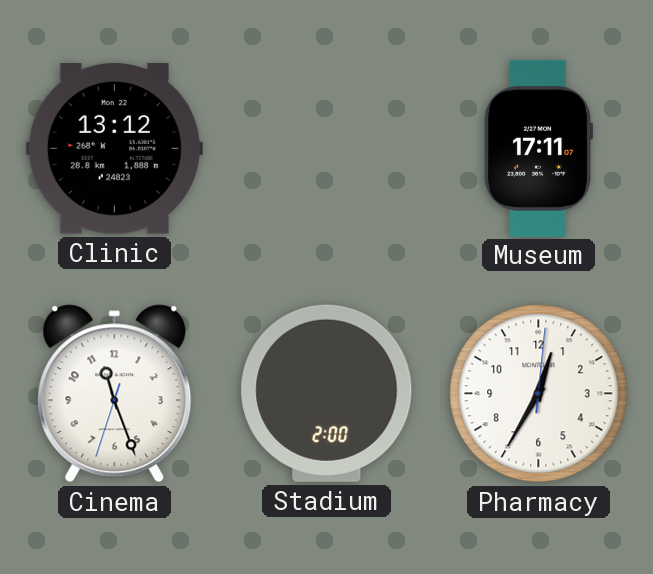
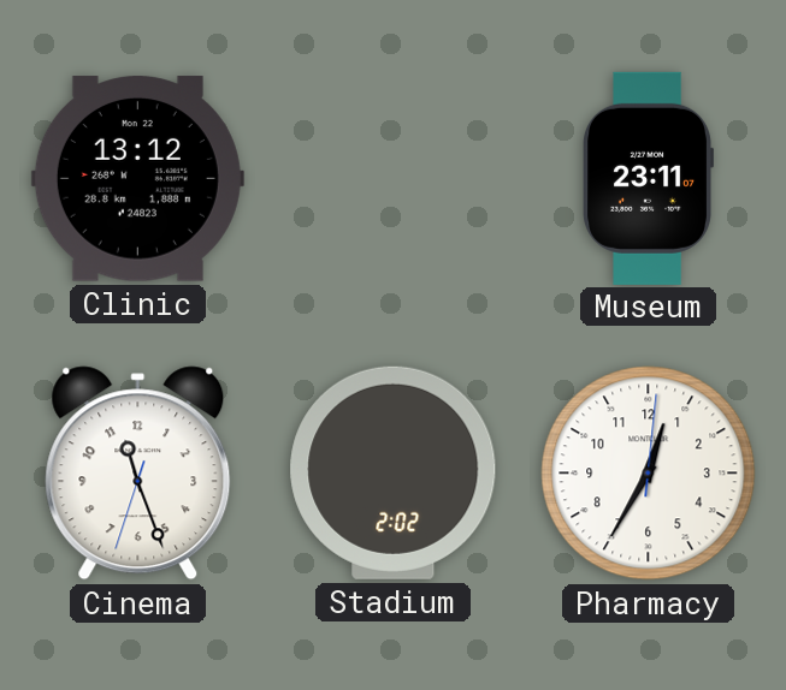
Museum: 17:11 -> 23:11 (648, 178)
Stadium: 2:00 -> 2:02 (394, 472)
